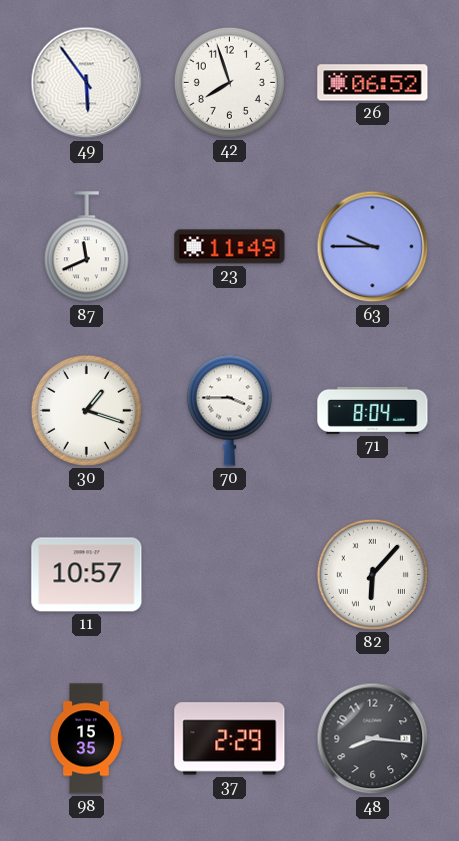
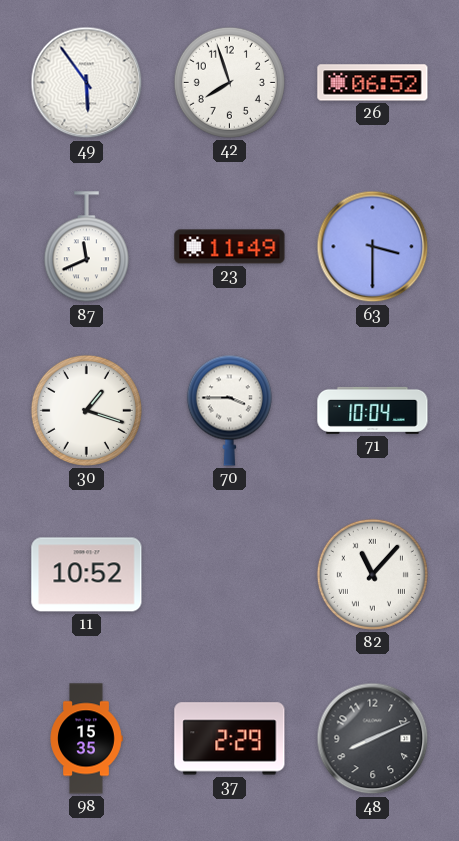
63: 9:45 -> 3:30 (373, 247)
71: 8:04 -> 10:04 (373, 410)
11: 10:57 -> 10:52 (87, 575)
82: 6:07 -> 11:07 (372, 574)
48: 8:16 -> 8:11 (373, 739)
